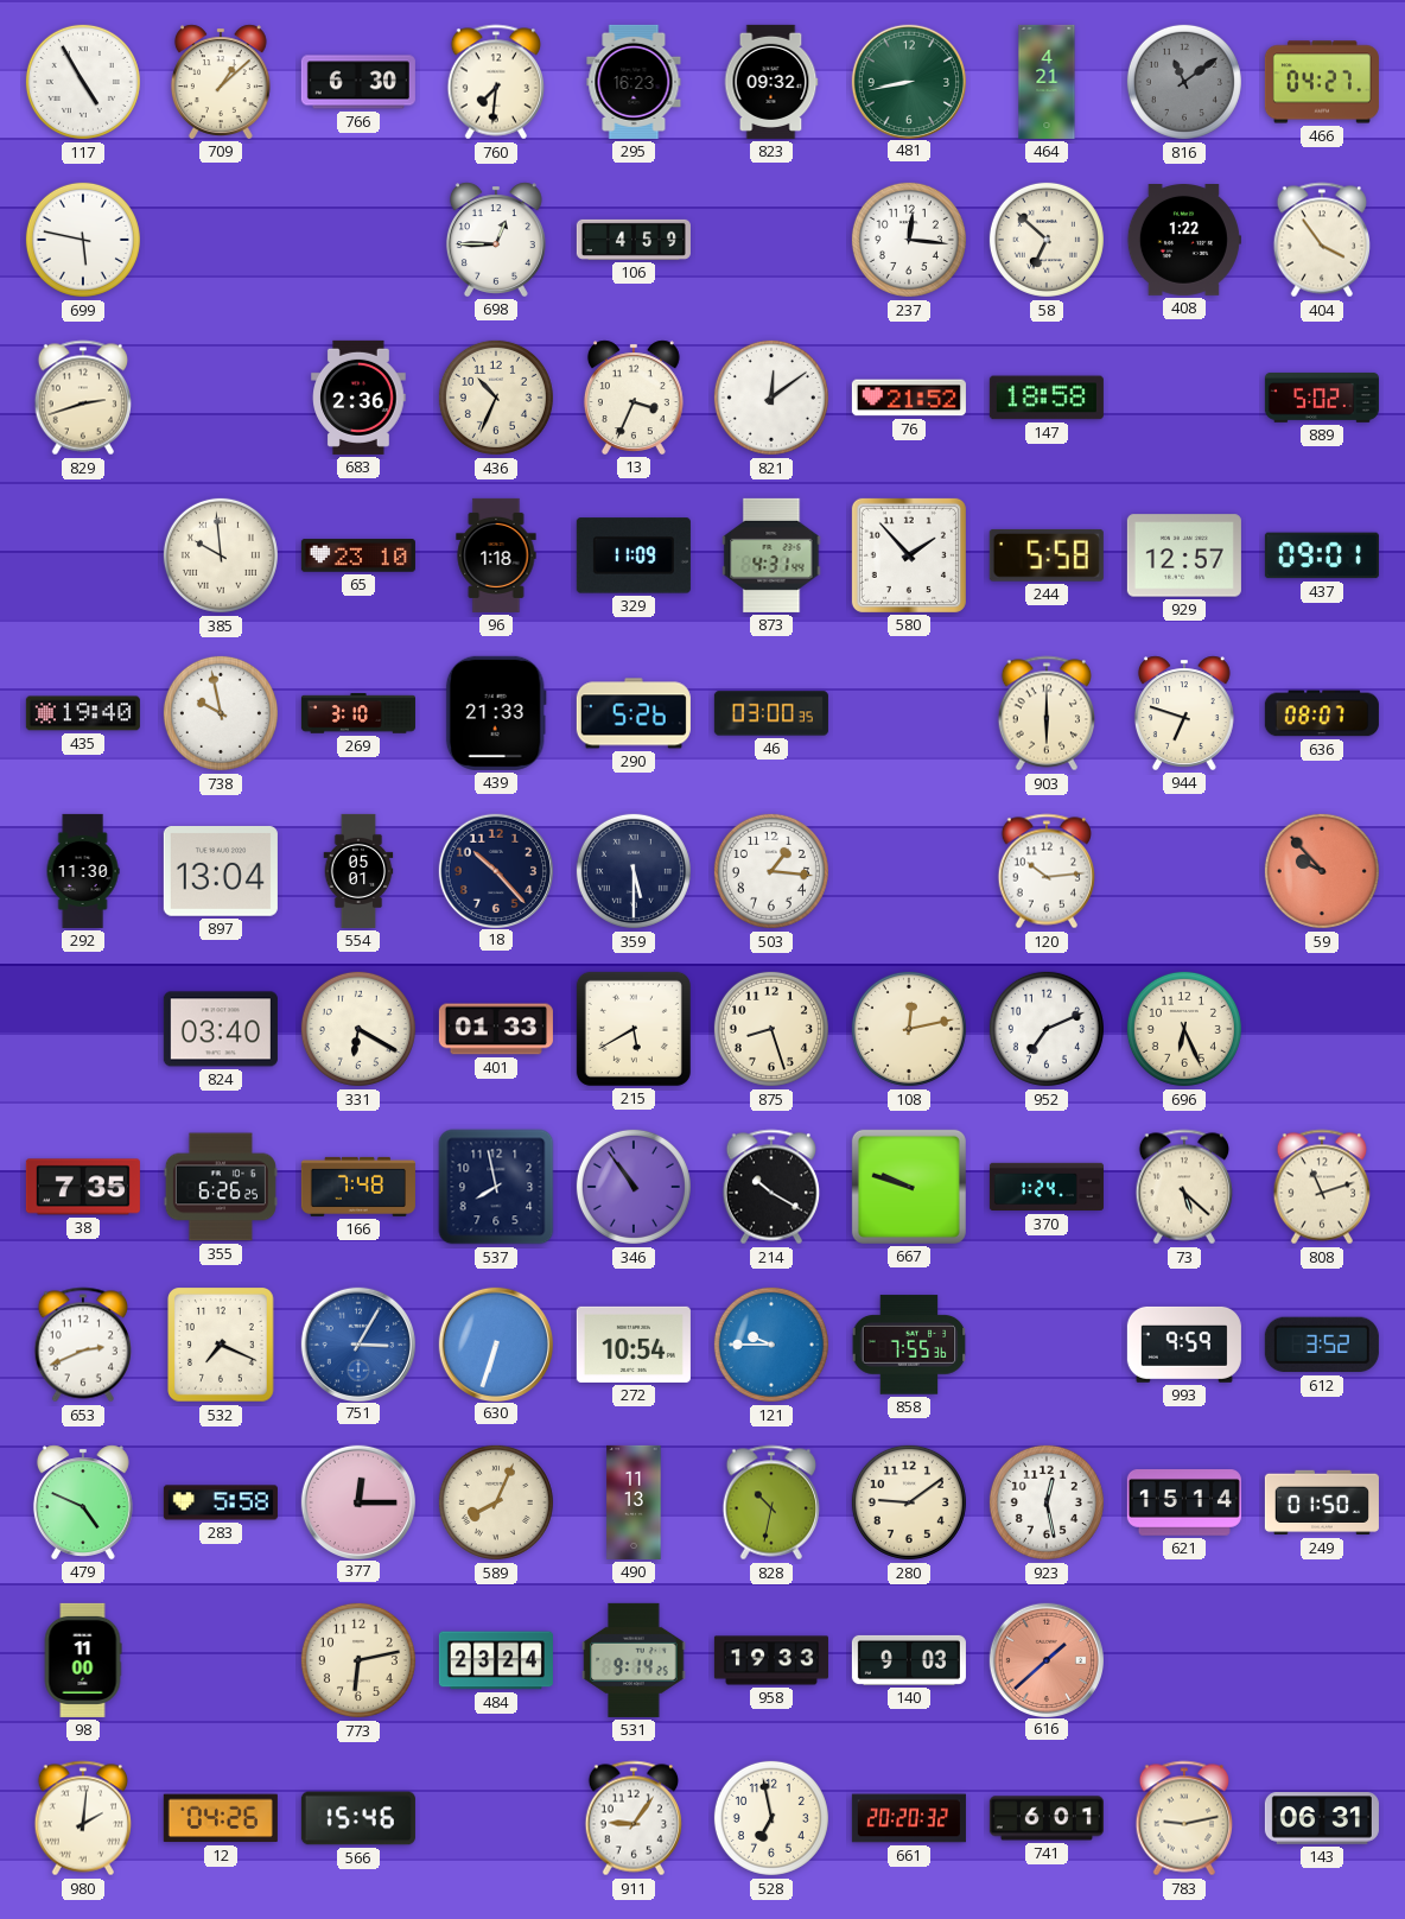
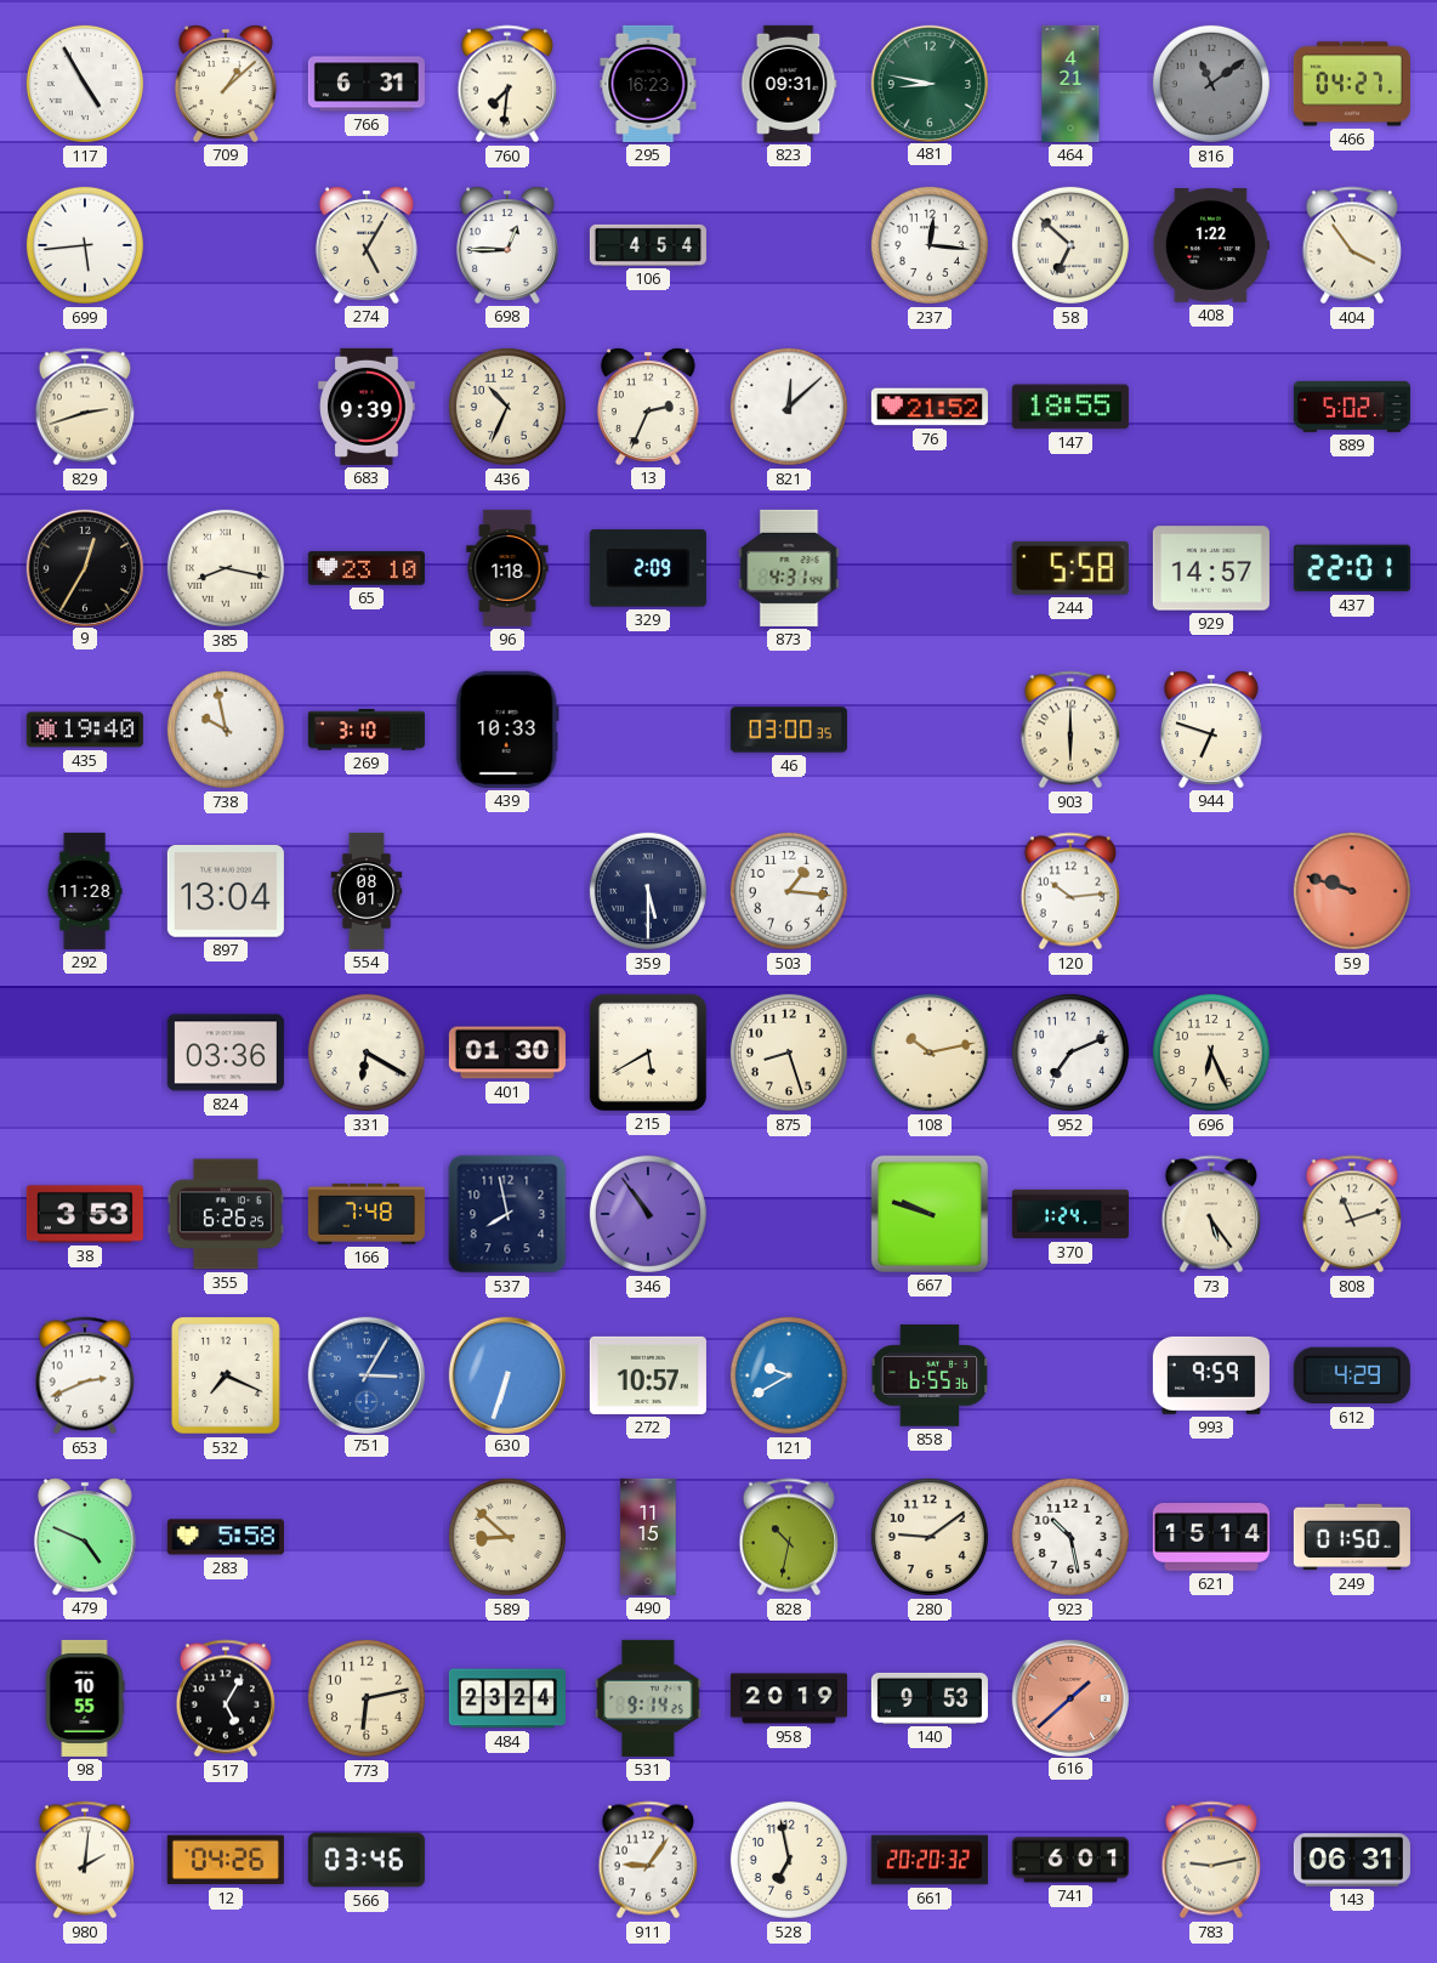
766: 6:30 -> 6:31 (367, 84)
823: 09:32 -> 09:31 (789, 84)
481: 8:43 -> 8:47 (928, 83)
699: 5:47 -> 5:44 (85, 245)
274: none -> 5:05 (367, 245)
106: 4:59 -> 4:54 (648, 245)
683: 2:36 -> 9:39 (367, 407)
13: 3:34 -> 2:34 (648, 407)
821: 12:09 -> 12:08 (789, 407)
147: 18:58 -> 18:55 (1070, 407)
9: none -> 12:35 (84, 567)
385: 9:59 -> 8:17 (226, 568)
329: 11:09 -> 2:09 (648, 568)
580: 1:53 -> none (909, 555)
929: 12:57 -> 14:57 (1211, 568)
437: 09:01 -> 22:01 (1352, 568)
439: 21:33 -> 10:33 (507, 730)
290: 5:26 -> none (634, 713)
636: 08:07 -> none (1322, 713)
292: 11:30 -> 11:28 (85, 891)
554: 05:01 -> 08:01 (367, 891)
18: 10:23 -> none (495, 870)
59: 9:53 -> 9:48 (1352, 891)
824: 03:40 -> 03:36 (226, 1053)
401: 01:33 -> 01:30 (507, 1053)
108: 12:13 -> 10:13 (930, 1053)
38: 7:35 -> 3:53 (85, 1214)
214: 10:20 -> none (770, 1187)
73: 5:22 -> 5:24 (1210, 1214)
272: 10:54 -> 10:57 (648, 1375)
121: 9:45 -> 9:40 (789, 1375)
858: 7:55 -> 6:55 (930, 1375)
612: 3:52 -> 4:29 (1352, 1375)
377: 12:15 -> none (357, 1501)
589: 8:04 -> 8:52 (507, 1537)
490: 11:13 -> 11:15 (648, 1537)
923: 12:28 -> 10:28 (1070, 1537)
98: 11:00 -> 10:55 (85, 1698)
517: none -> 5:05 (225, 1698)
958: 19:33 -> 20:19 (789, 1698)
140: 9:03 -> 9:53 (930, 1698)
566: 15:46 -> 03:46 (367, 1860)
